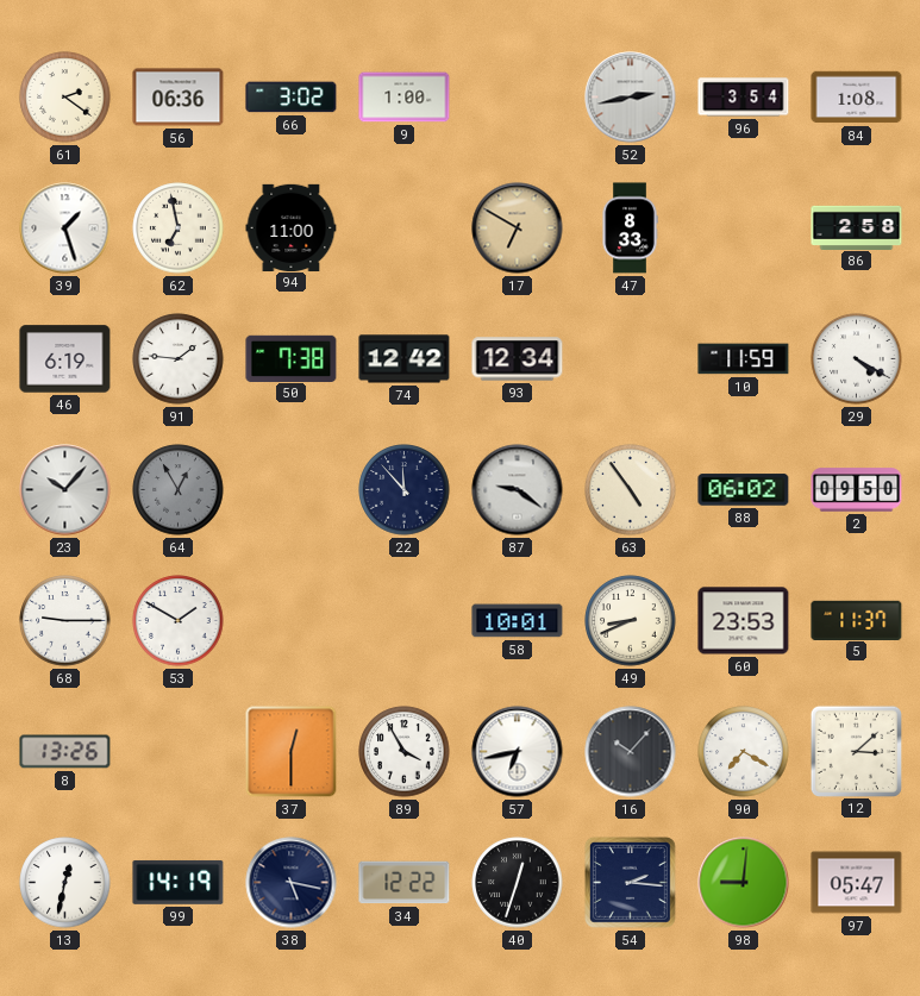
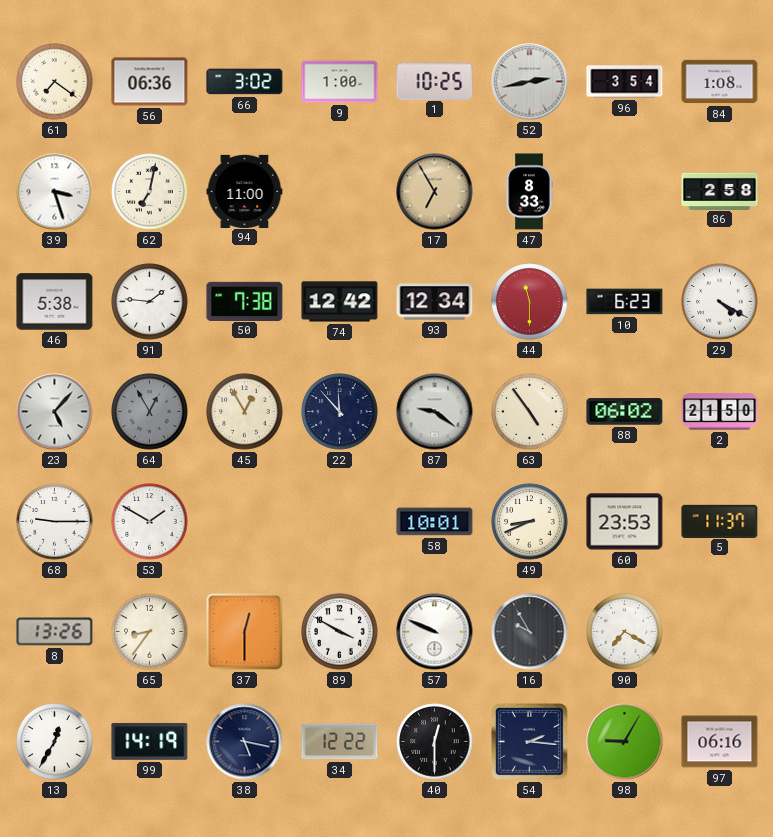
61: 2:21 -> 7:21 (55, 82)
1: none -> 10:25 (435, 81)
39: 1:27 -> 3:27 (55, 192)
62: 6:58 -> 7:02 (150, 192)
17: 6:50 -> 6:55 (435, 192)
46: 6:19 -> 5:38 (55, 302)
44: none -> 11:30 (530, 302)
10: 11:59 -> 6:23 (625, 302)
23: 10:07 -> 5:07 (55, 412)
45: none -> 12:55 (245, 412)
2: 09:50 -> 21:50 (720, 412)
65: none -> 8:36 (150, 632)
89: 3:55 -> 3:50 (340, 632)
57: 6:43 -> 9:49 (435, 632)
16: 10:07 -> 9:55 (530, 632)
12: 3:08 -> none (856, 751)
13: 12:32 -> 12:35 (55, 742)
40: 12:33 -> 12:30 (435, 742)
98: 9:01 -> 9:05 (625, 742)
97: 05:47 -> 06:16 (720, 742)
